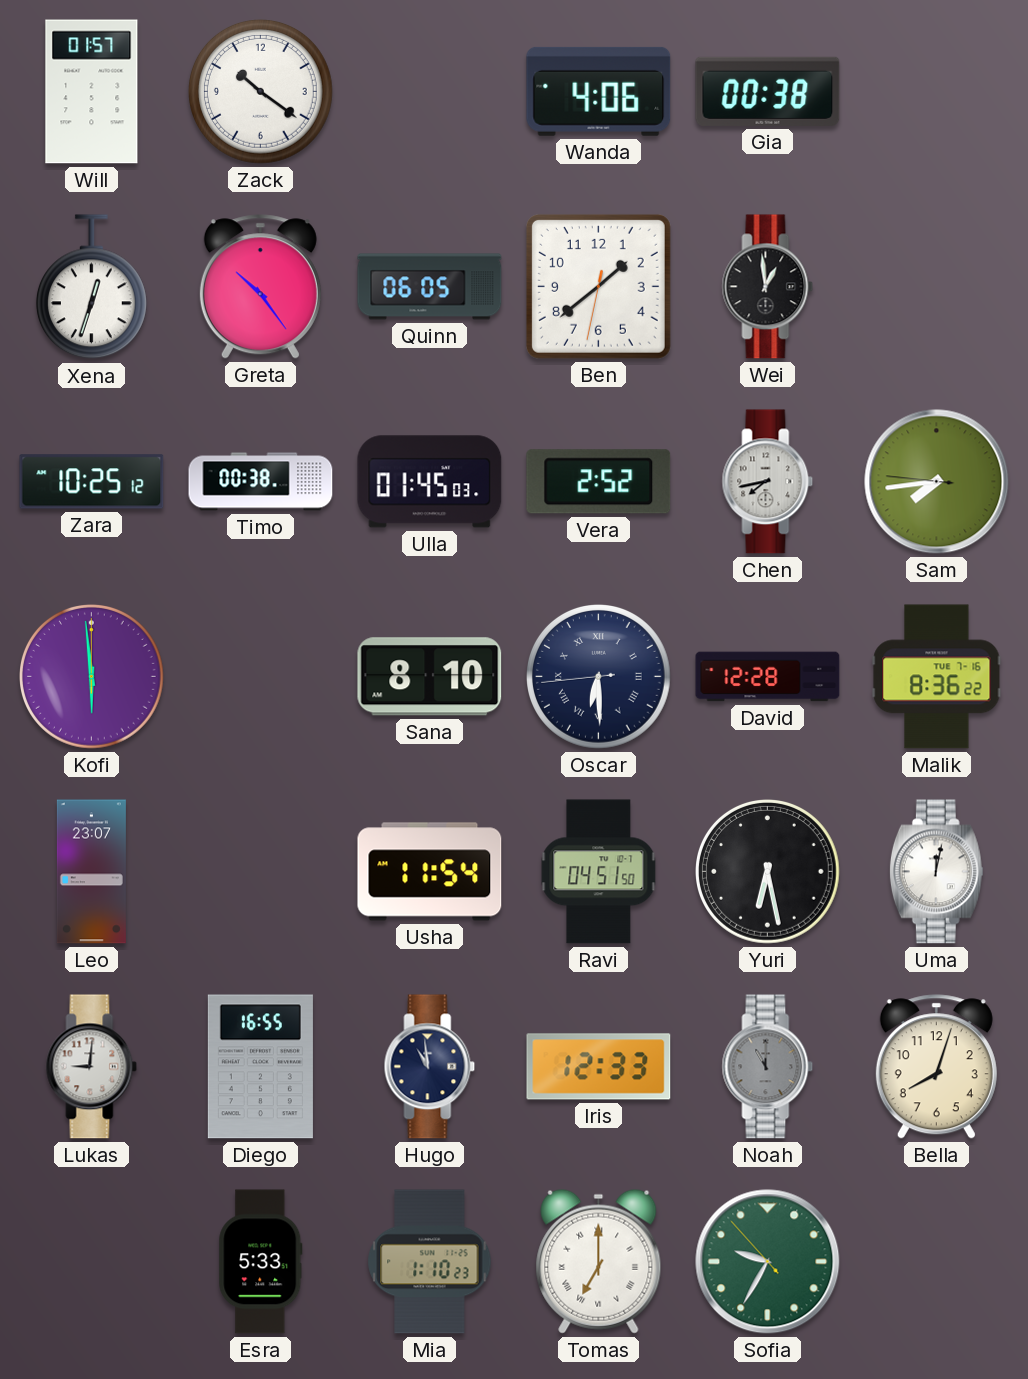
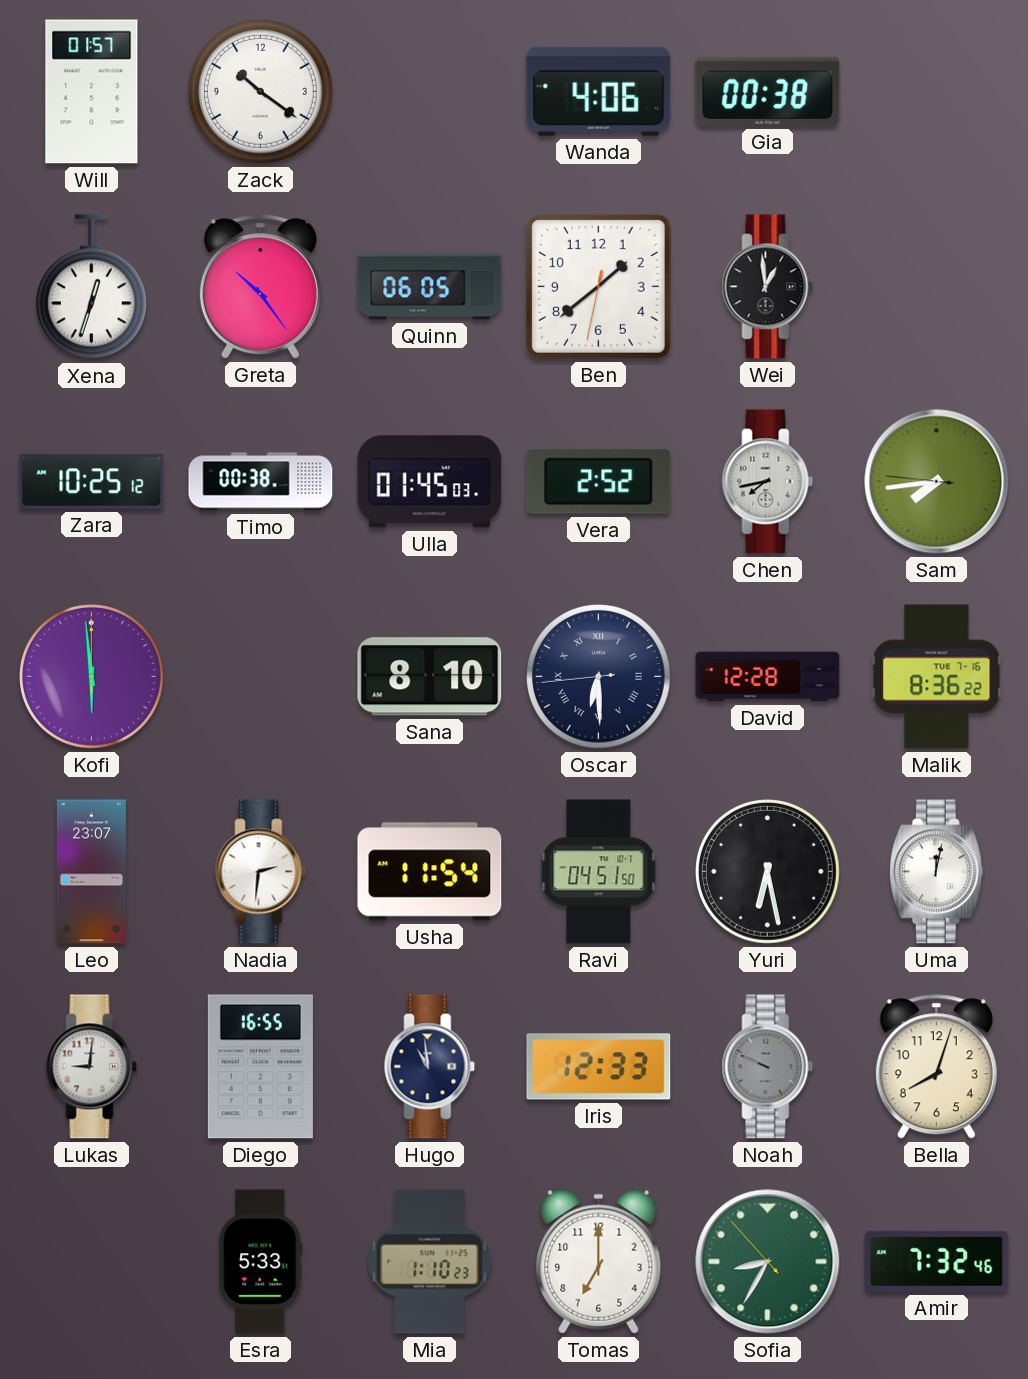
Nadia: none -> 2:31 (261, 872)
Noah: 11:00 -> 9:49 (768, 1067)
Tomas numerals: Roman -> Arabic (599, 1261)
Sofia: 9:34 -> 8:34 (768, 1262)
Amir: none -> 7:32 (937, 1261)
